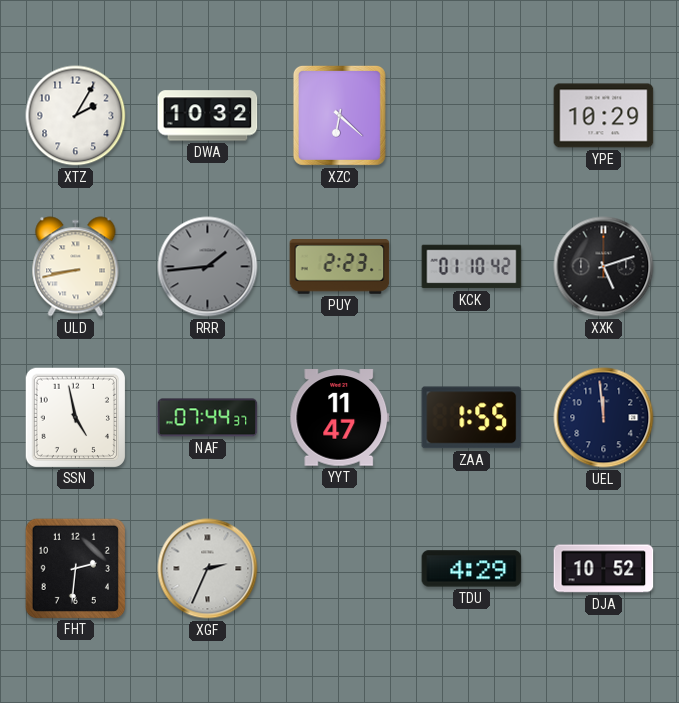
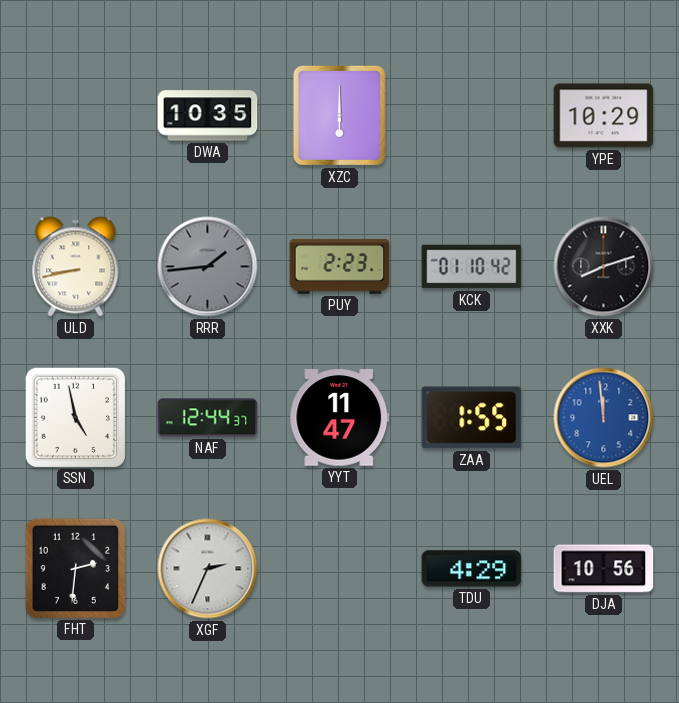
XTZ: 2:05 -> none (76, 116)
DWA: 10:32 -> 10:35 (208, 116)
XZC: 6:22 -> 6:00 (339, 115)
XXK: 5:12 -> 8:12 (604, 267)
NAF: 07:44 -> 12:44 (208, 418)
UEL dial: navy -> blue (604, 418)
DJA: 10:52 -> 10:56 (604, 569)
